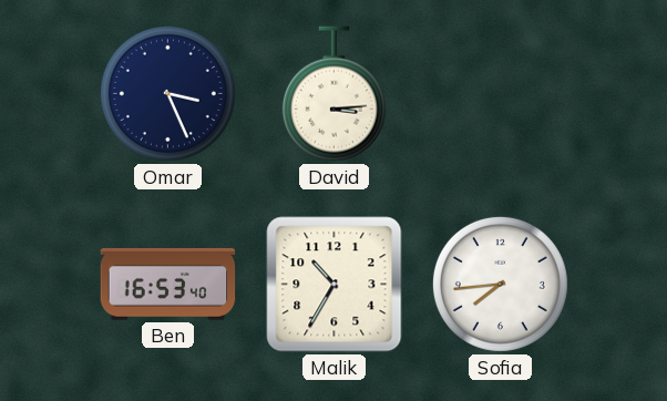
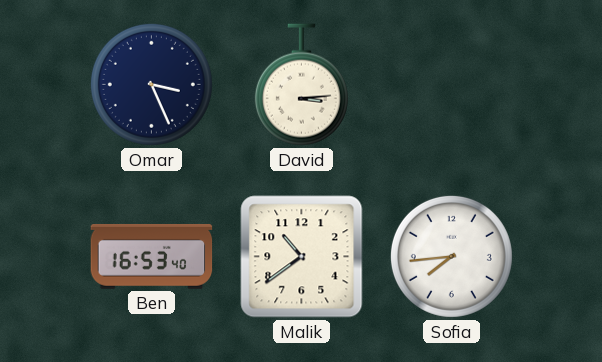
Malik: 10:35 -> 10:39 (302, 257)
